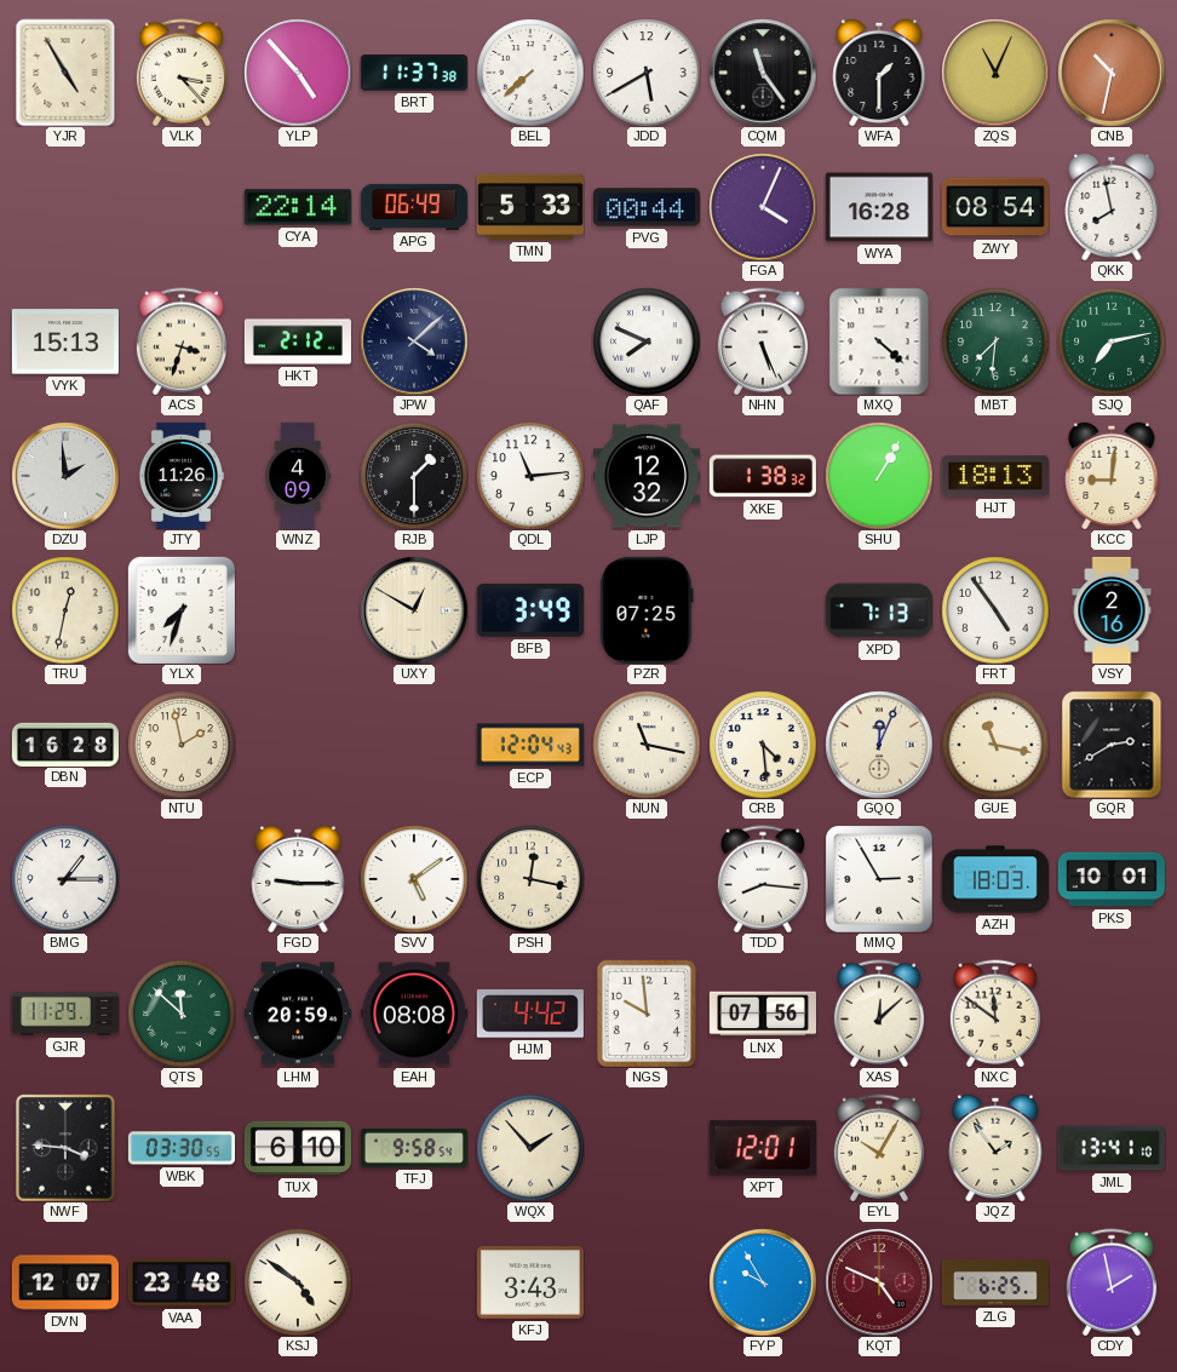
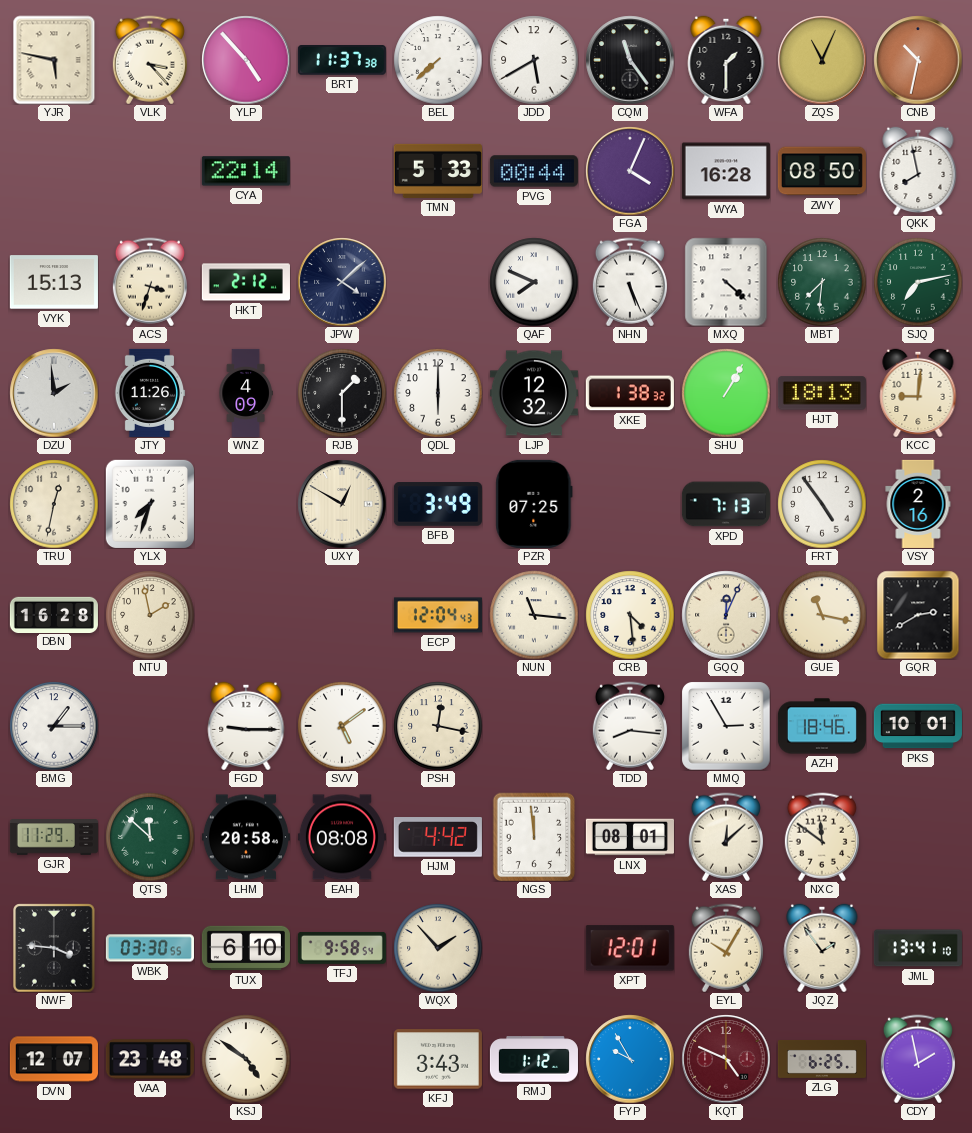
YJR: 4:55 -> 5:47 (54, 60)
APG: 06:49 -> none (414, 207)
ZWY: 08:54 -> 08:50 (822, 171)
QDL: 11:14 -> 6:00 (438, 393)
NUN: 11:17 -> 11:16 (534, 615)
AZH: 18:03 -> 18:46 (822, 726)
LHM: 20:59 -> 20:58 (246, 837)
NGS: 9:59 -> 11:59 (534, 837)
LNX: 07:56 -> 08:01 (630, 837)
RMJ: none -> 1:12 (534, 1059)
